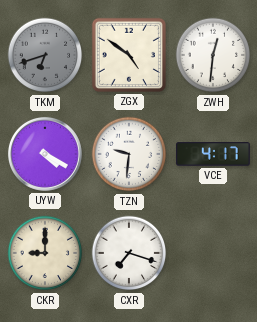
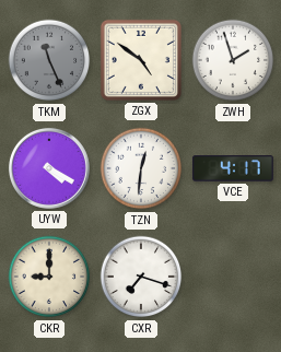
TKM: 6:42 -> 11:26 (49, 60)
ZWH: 12:31 -> 1:57 (233, 60)
TZN: 9:31 -> 12:31 (141, 168)
